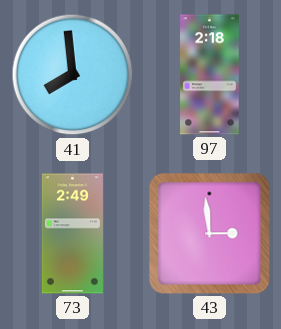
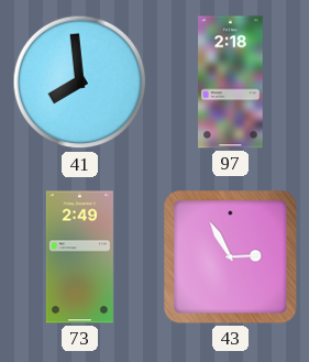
43: 2:59 -> 2:55 (231, 257)
